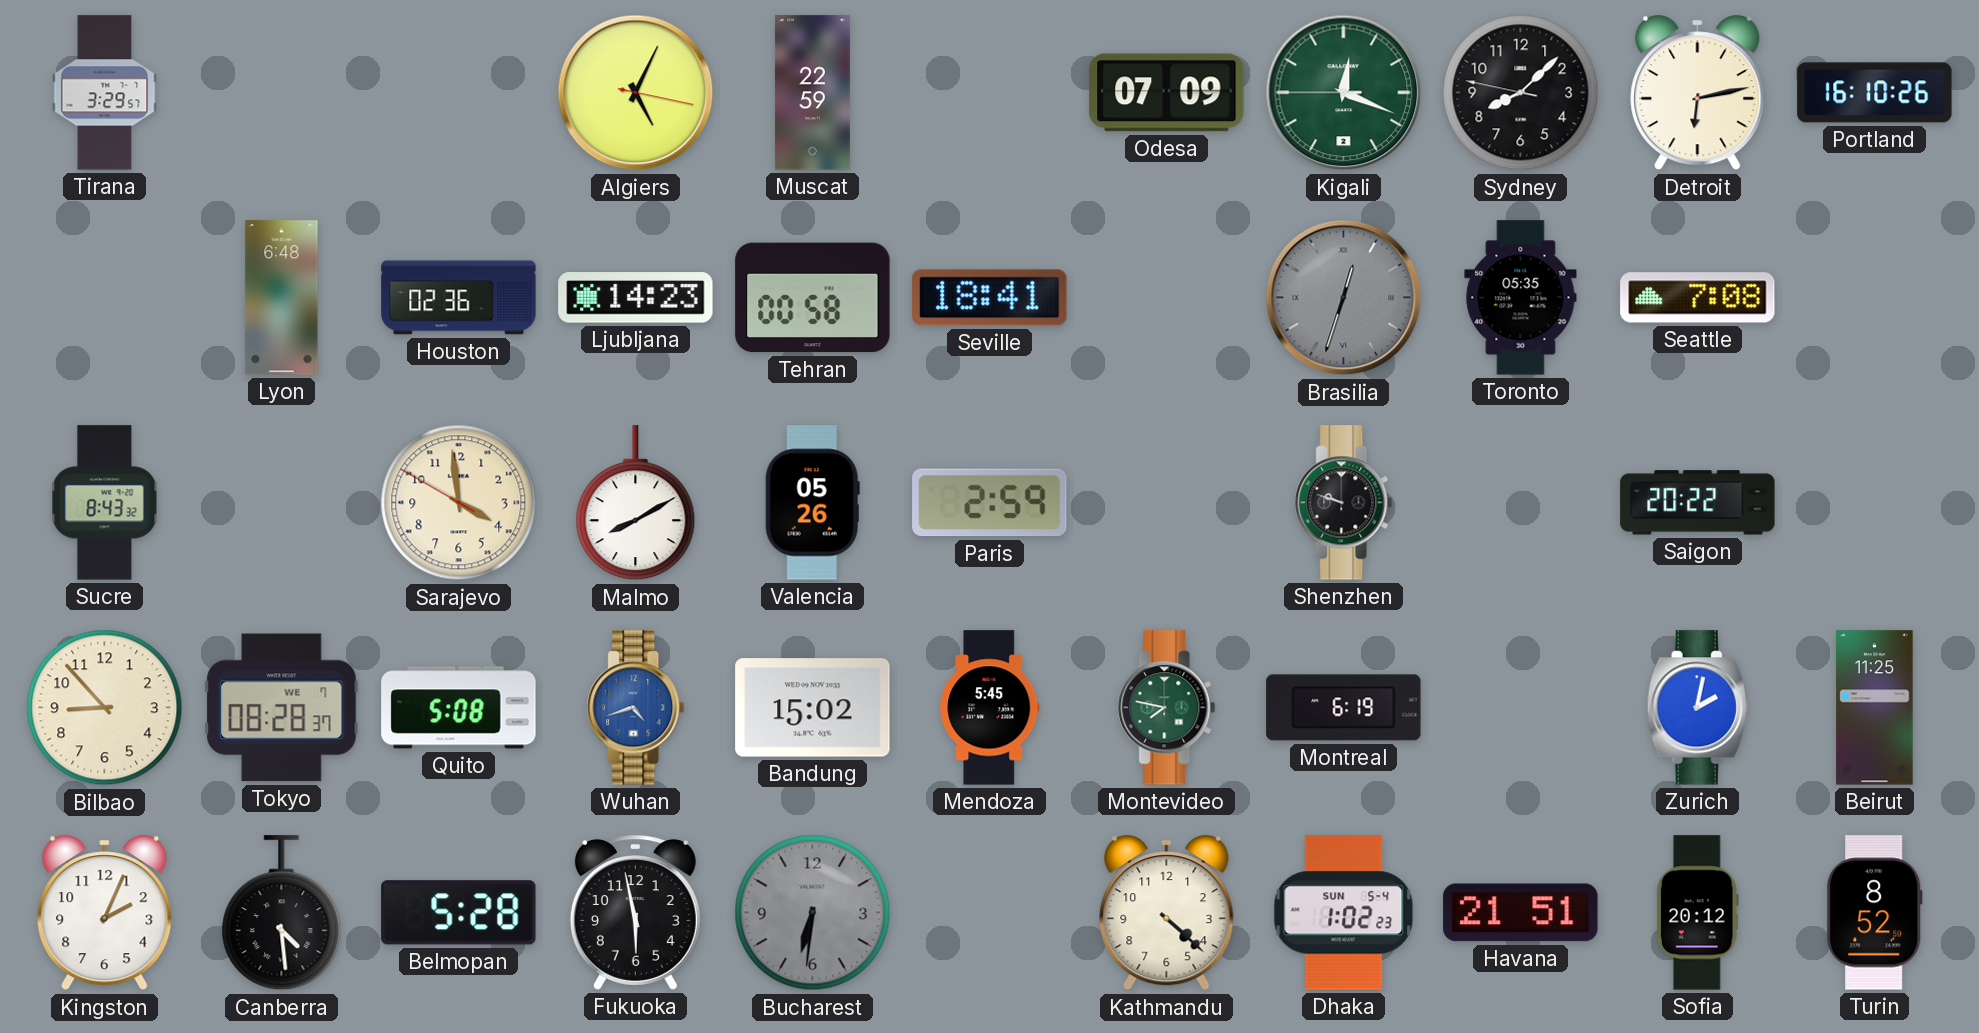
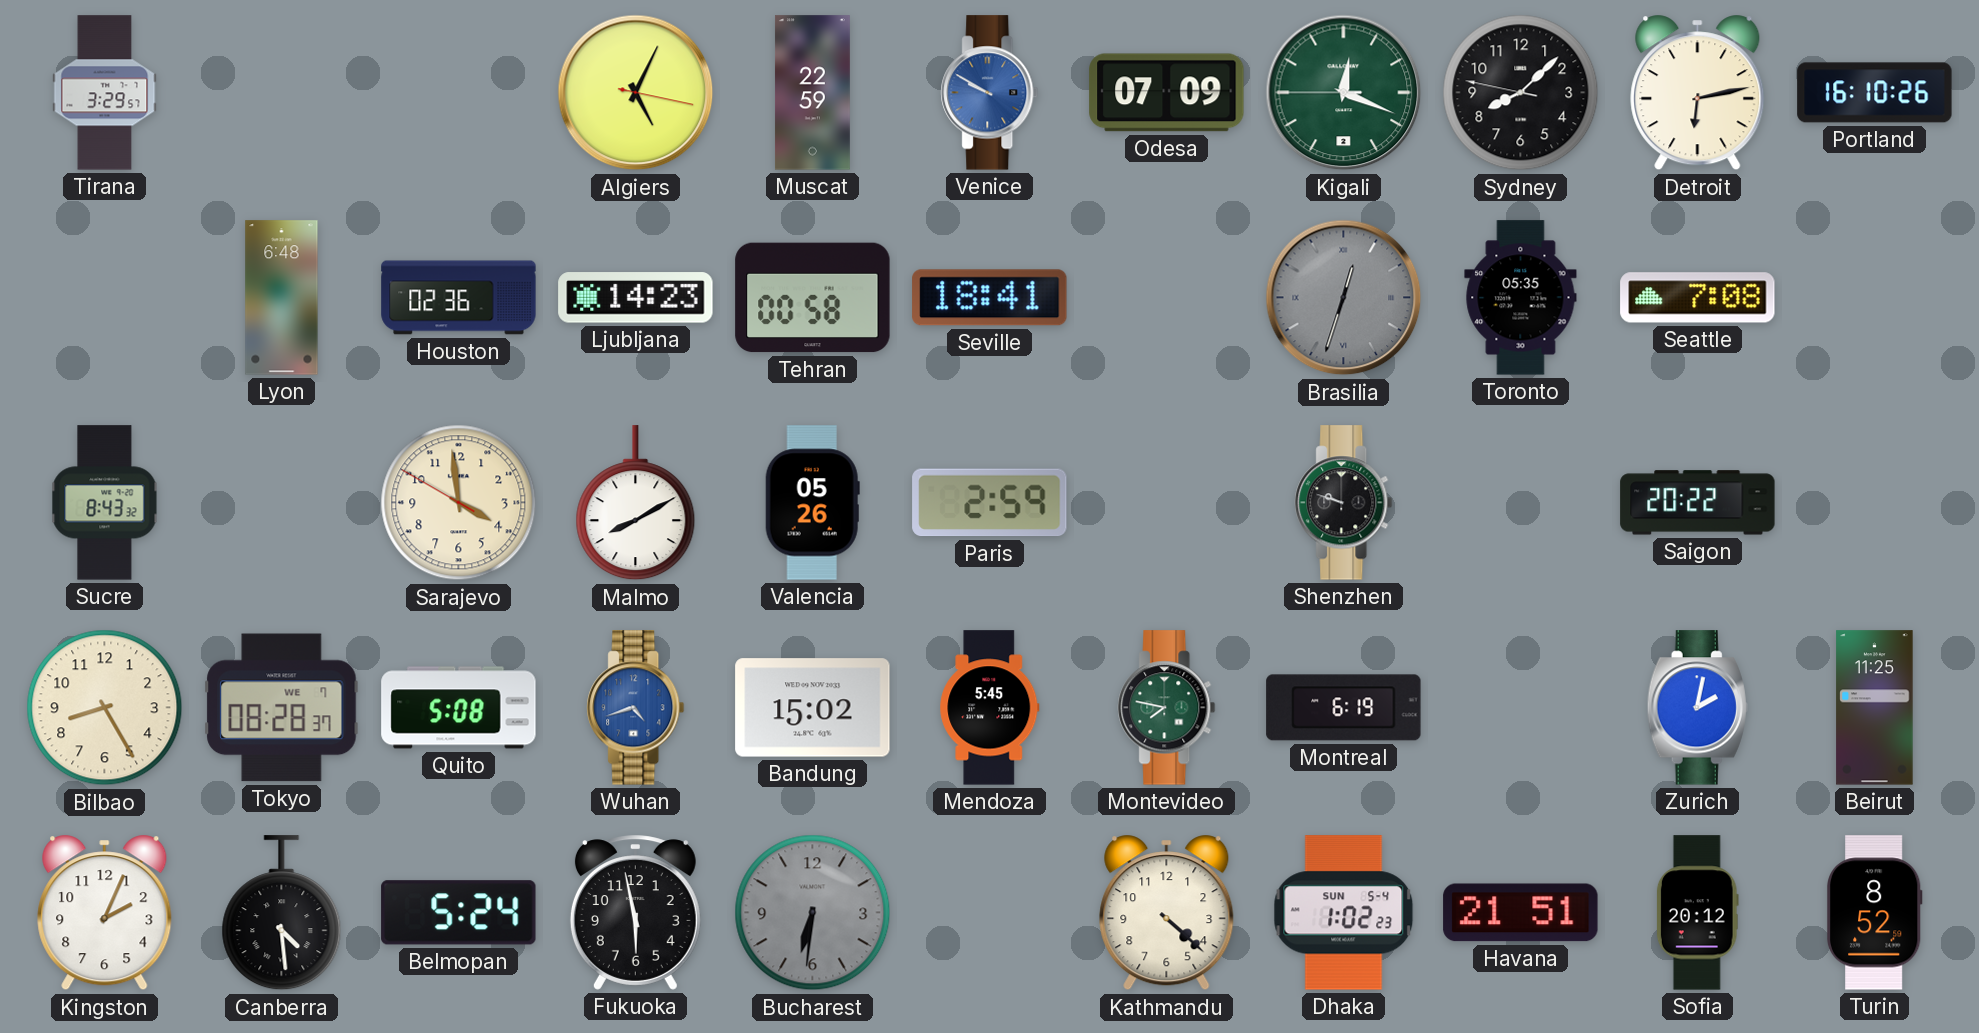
Venice: none -> 9:50 (990, 93)
Bilbao: 8:53 -> 8:25 (105, 708)
Belmopan: 5:28 -> 5:24 (459, 913)
